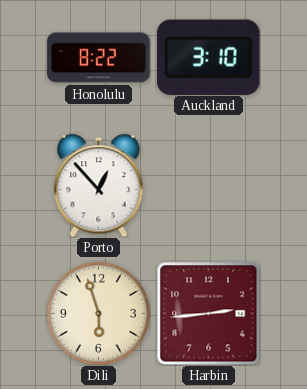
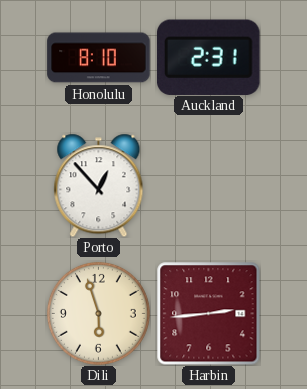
Honolulu: 8:22 -> 8:10 (99, 58)
Auckland: 3:10 -> 2:31 (209, 57)
